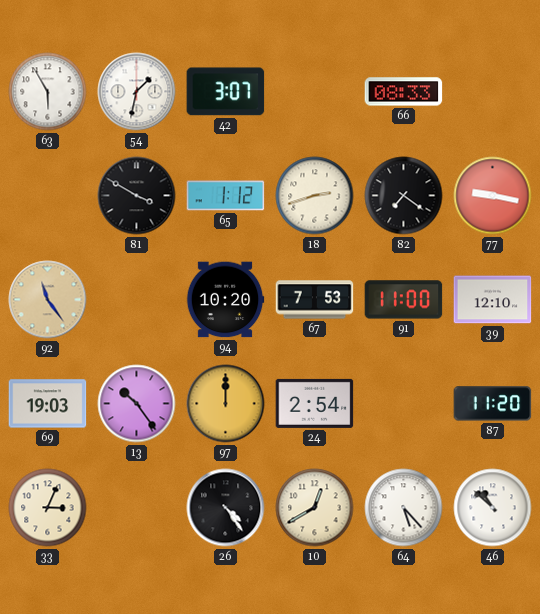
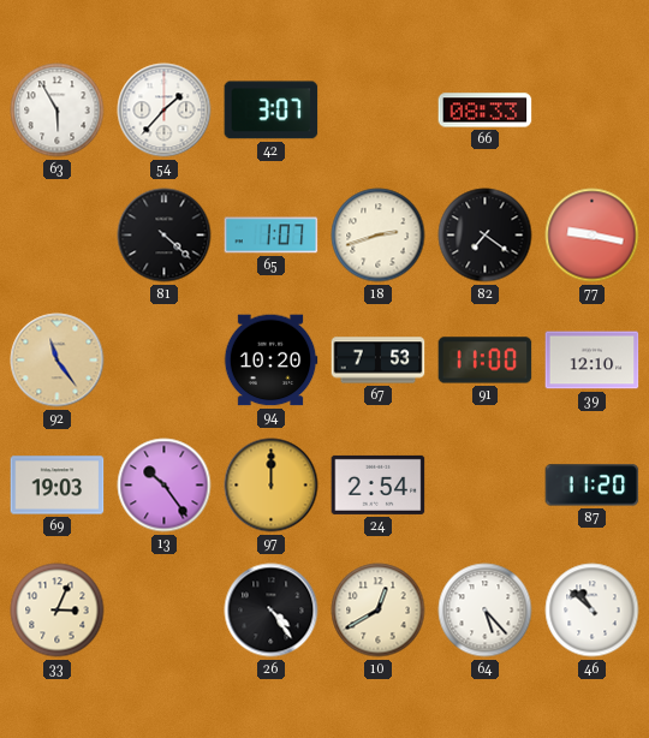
54: 1:32 -> 1:37 (165, 111)
81: 3:50 -> 4:22 (165, 236)
65: 1:12 -> 1:07 (272, 236)
